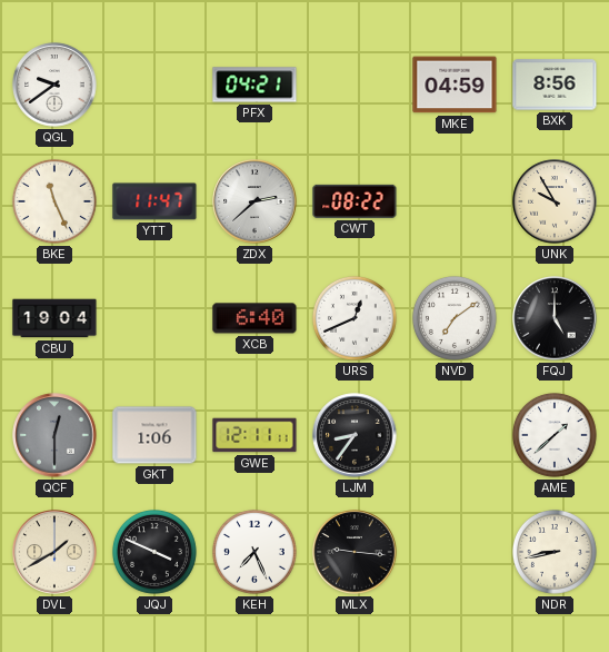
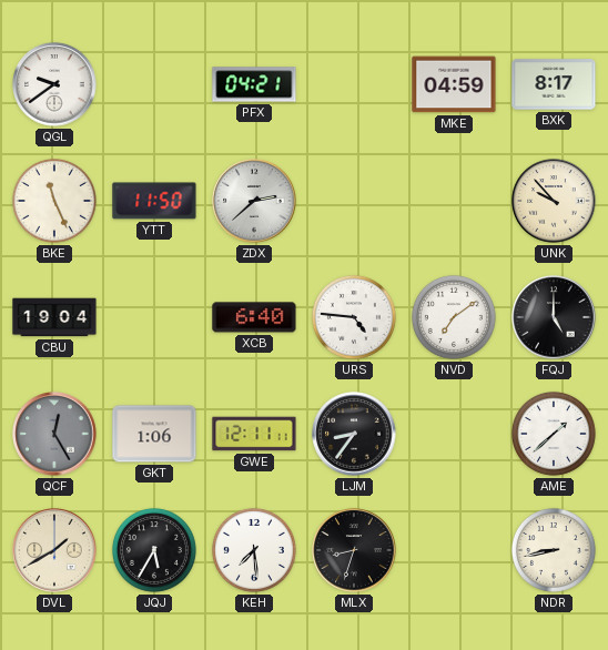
BXK: 8:56 -> 8:17 (554, 84)
YTT: 11:47 -> 11:50 (154, 201)
CWT: 08:22 -> none (355, 201)
UNK: 9:55 -> 9:53 (554, 201)
URS: 12:41 -> 4:46 (354, 317)
QCF: 12:30 -> 12:25 (54, 434)
JQJ: 3:49 -> 5:35 (154, 550)
KEH: 7:26 -> 7:29 (254, 550)
MLX: 9:16 -> 8:33 (354, 550)
